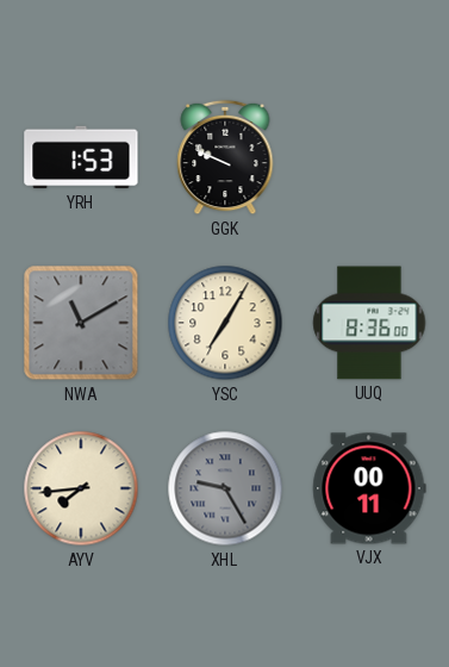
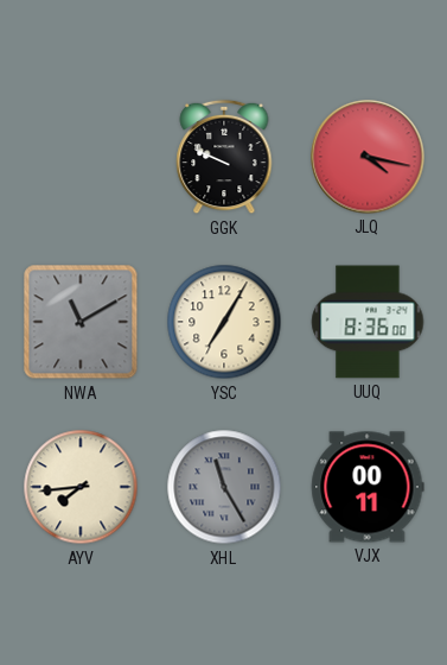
YRH: 1:53 -> none (81, 157)
JLQ: none -> 4:17 (368, 157)
XHL: 9:25 -> 11:25 (224, 487)
